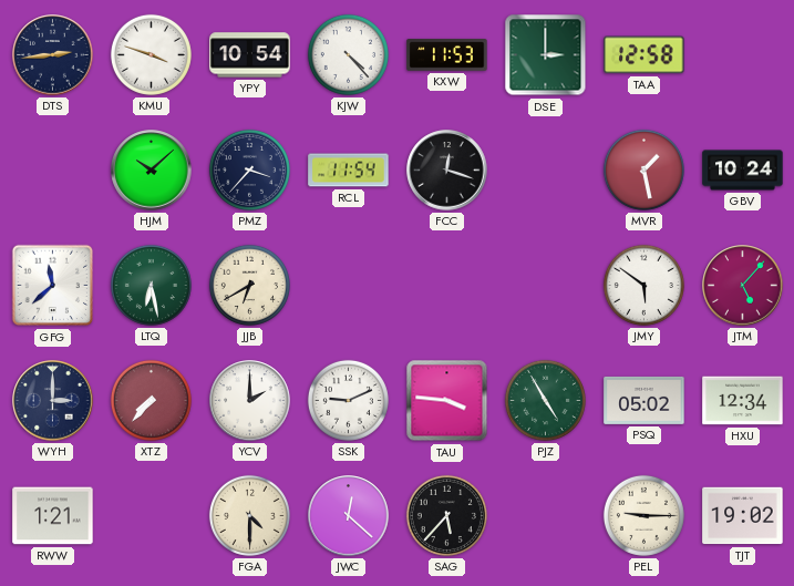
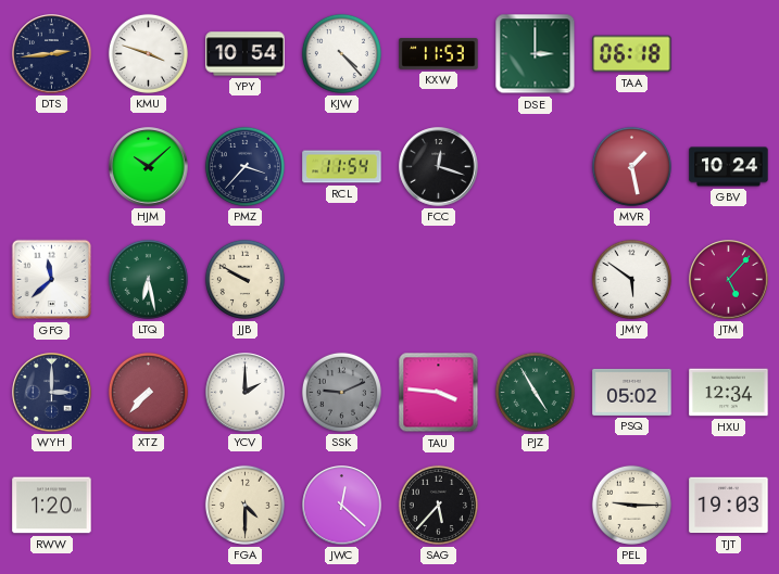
TAA: 12:58 -> 06:18 (632, 54)
JJB: 6:40 -> 9:50 (244, 279)
SSK dial: white -> grey (341, 392)
RWW: 1:21 -> 1:20 (52, 506)
TJT: 19:02 -> 19:03 (729, 506)
